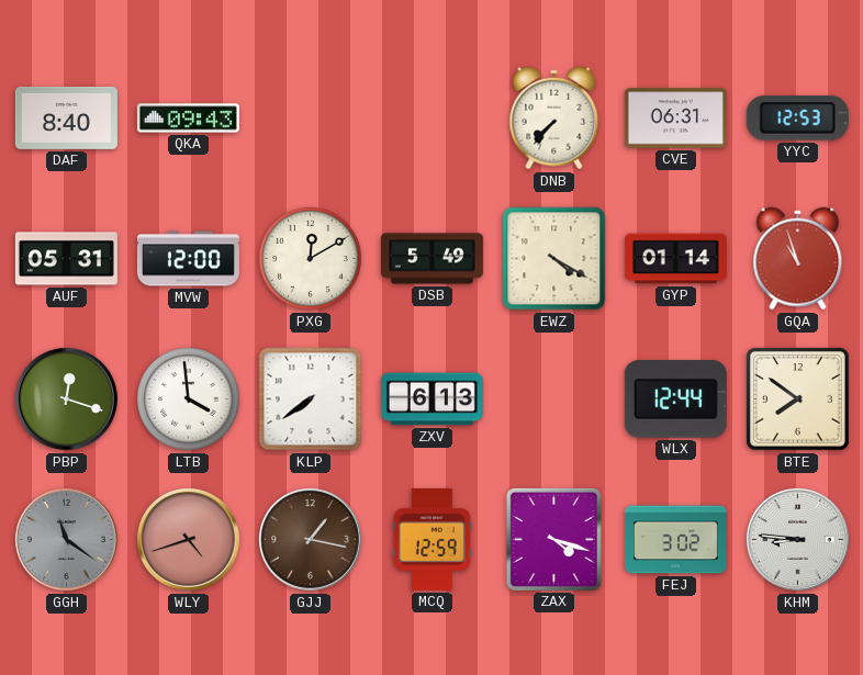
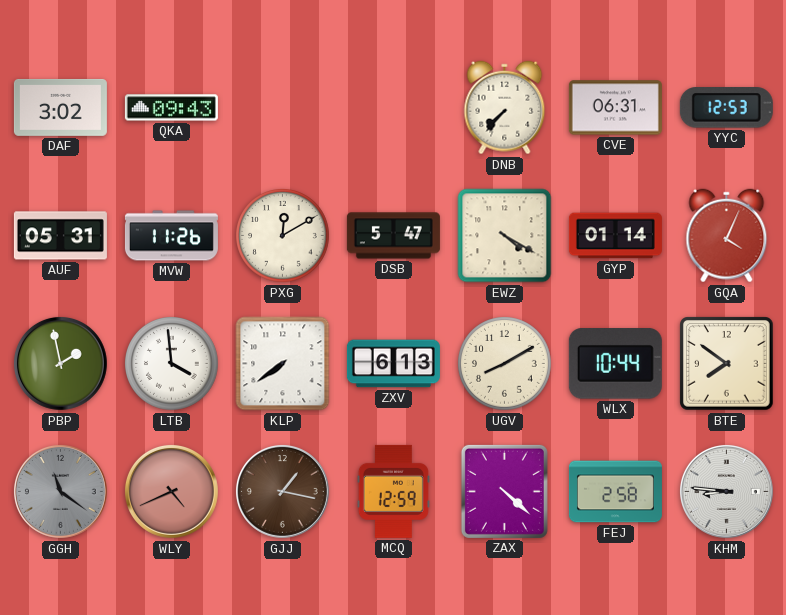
DAF: 8:40 -> 3:02 (60, 107)
MVW: 12:00 -> 11:26 (171, 236)
DSB: 5:49 -> 5:47 (393, 236)
GQA: 10:57 -> 4:04 (727, 236)
PBP: 12:18 -> 1:58 (60, 363)
UGV: none -> 8:10 (505, 364)
WLX: 12:44 -> 10:44 (615, 364)
WLY: 4:42 -> 4:41 (171, 491)
ZAX: 4:18 -> 4:22 (504, 491)
FEJ: 3:02 -> 2:58 (615, 492)
